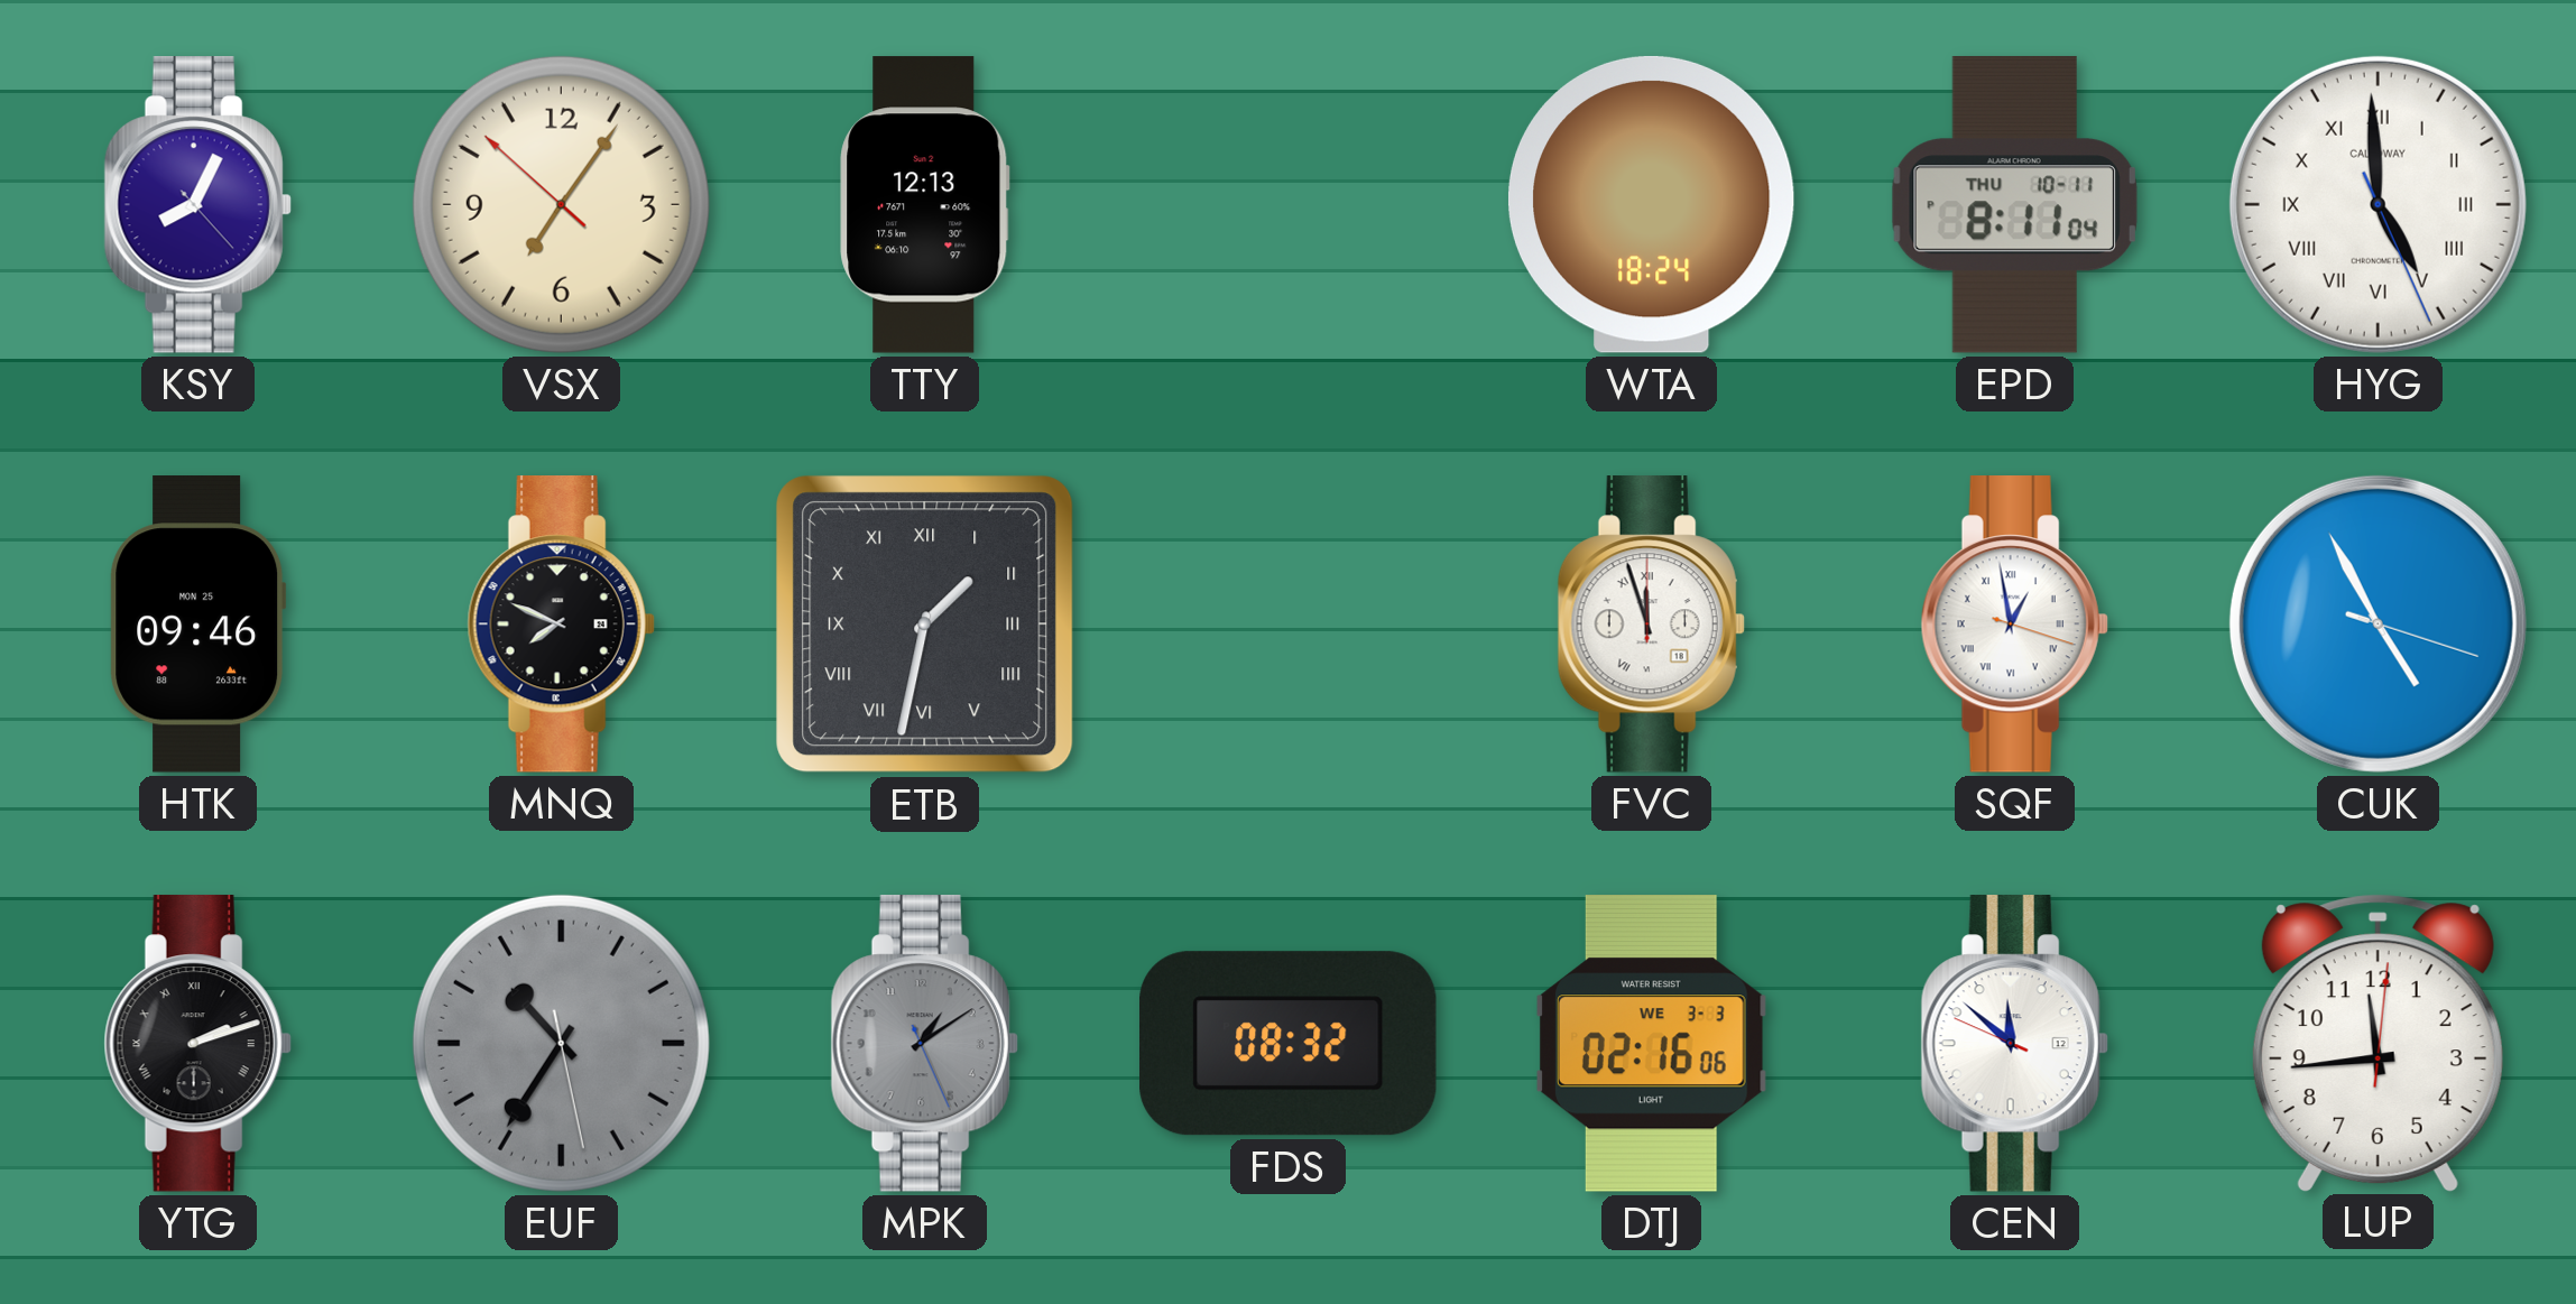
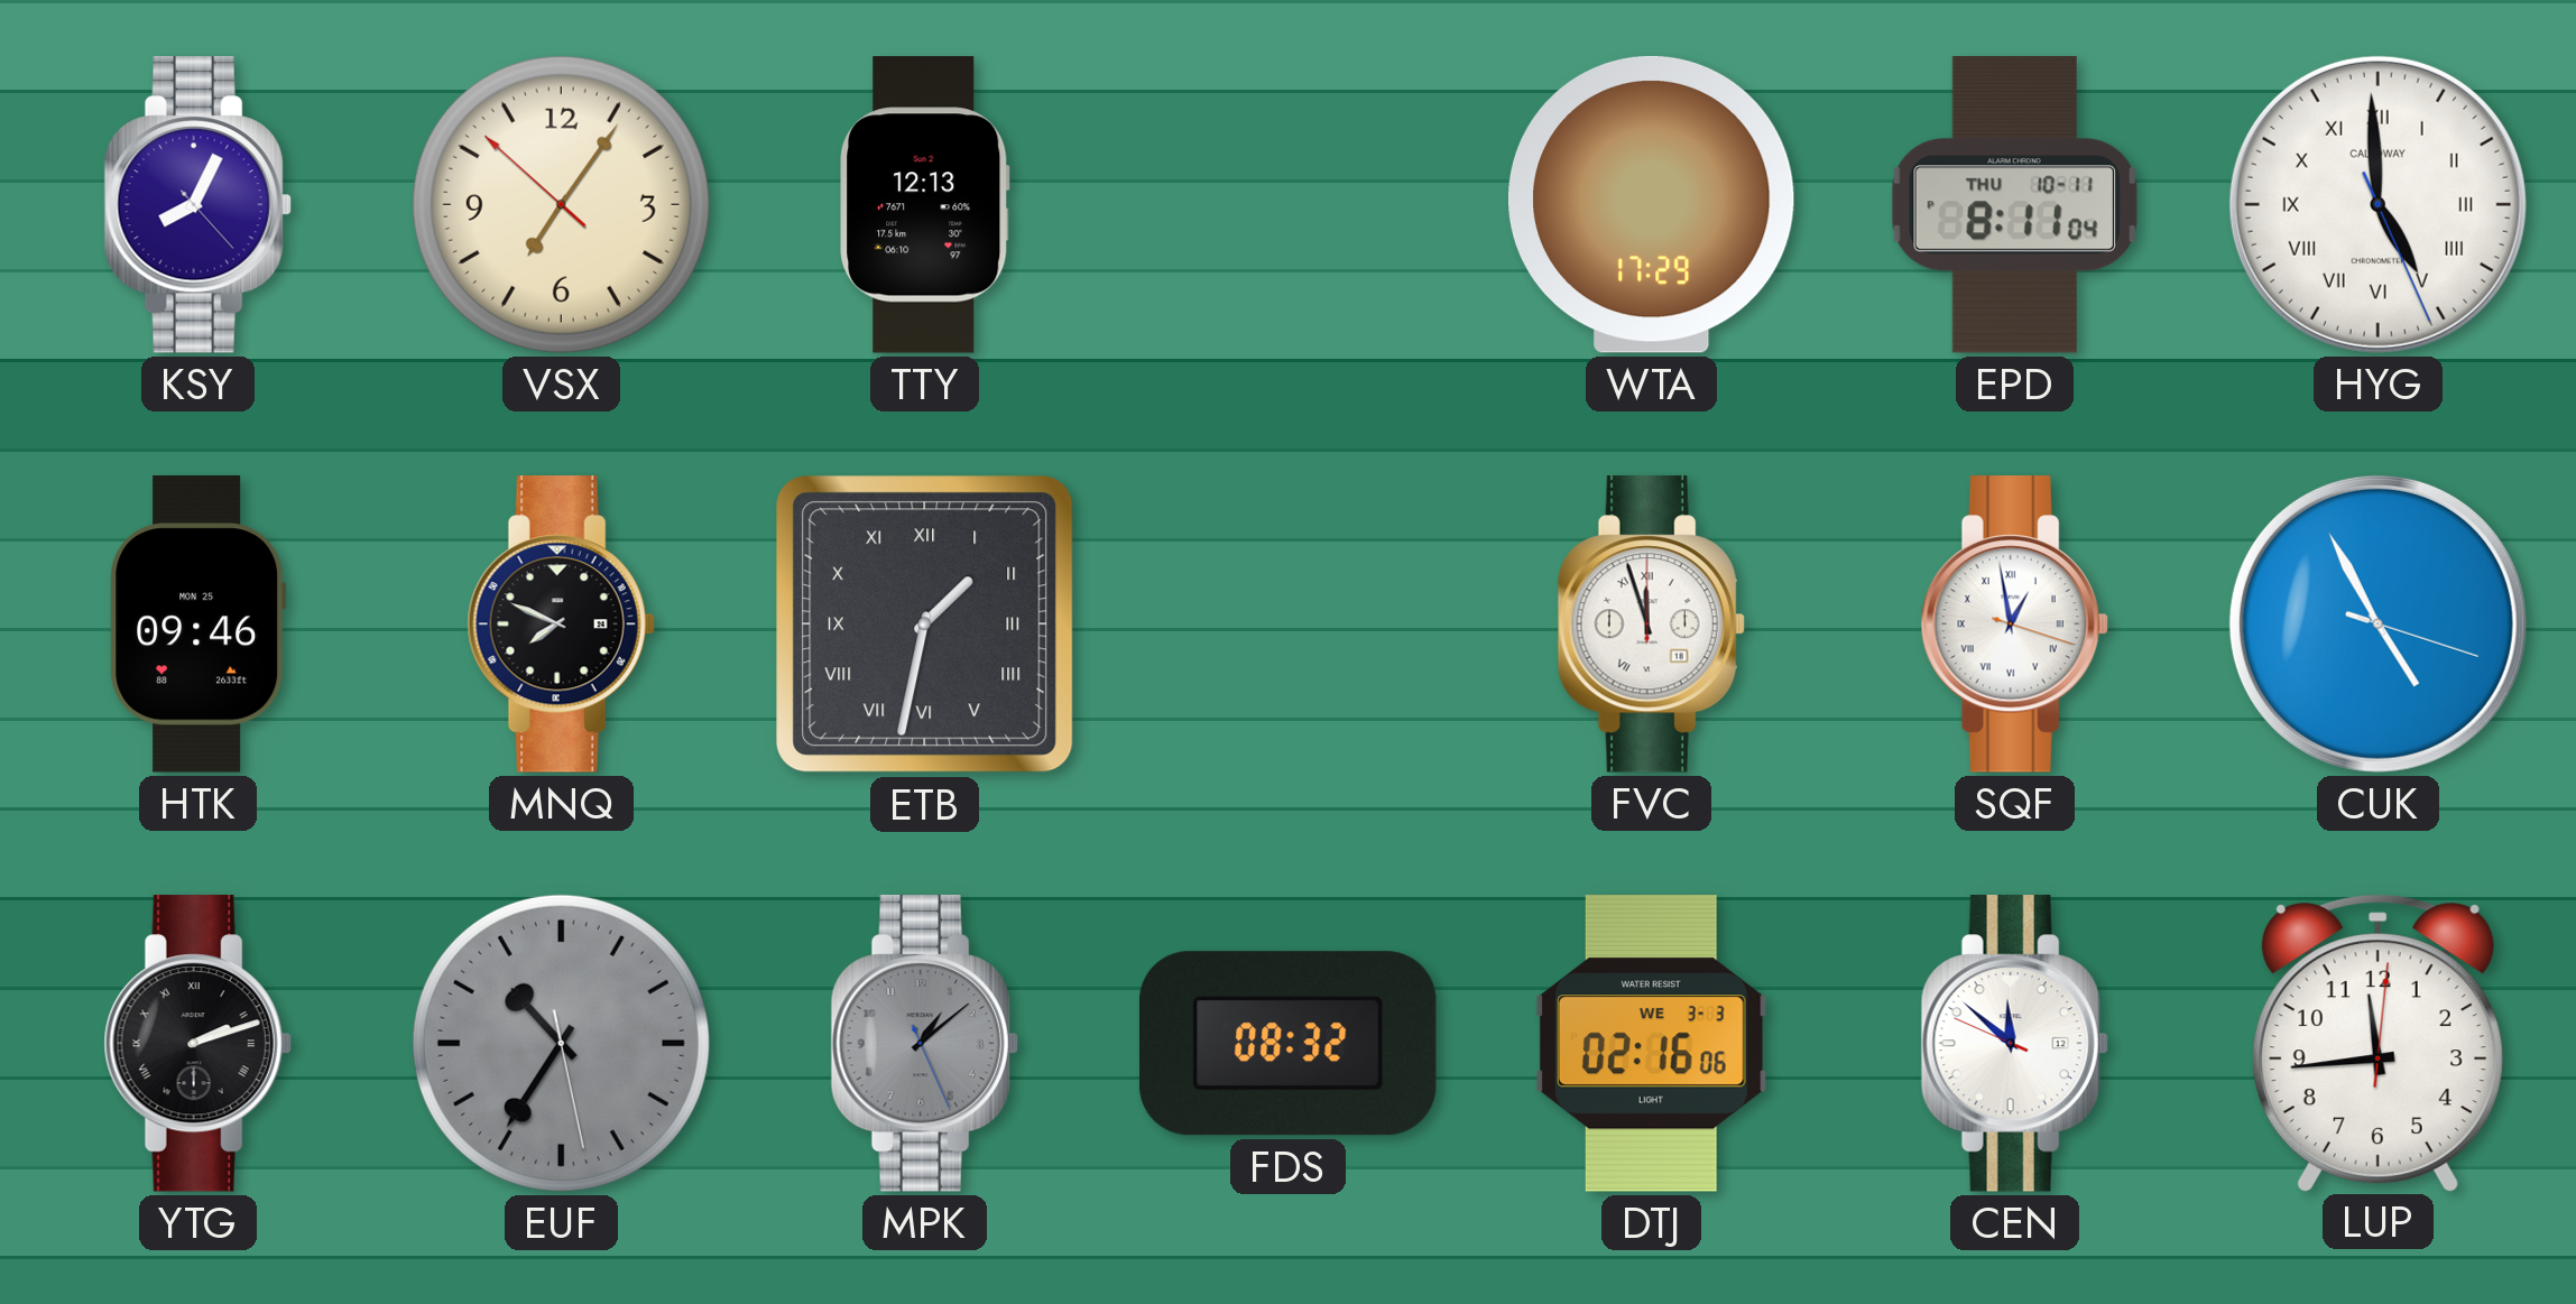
WTA: 18:24 -> 17:29 (1651, 204)
MPK: 1:09 -> 1:08 (924, 1044)
